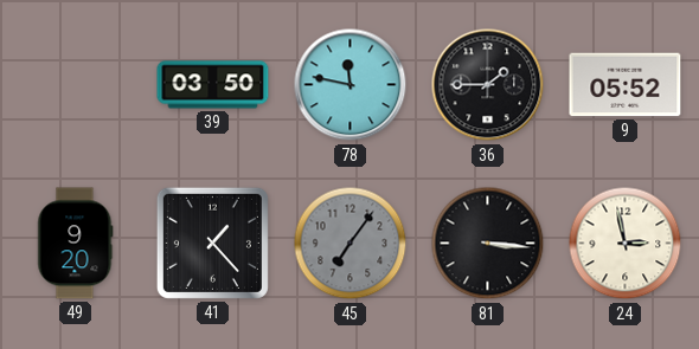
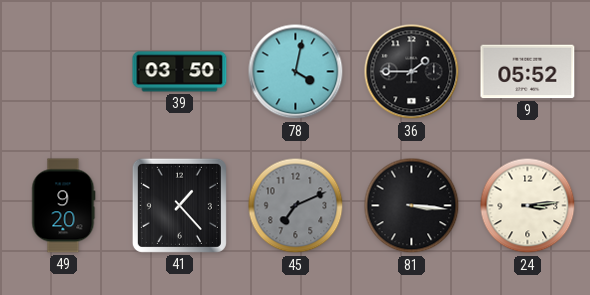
78: 11:47 -> 4:02 (296, 72)
45: 7:06 -> 7:11 (296, 206)
24: 2:58 -> 3:14 (528, 206)
